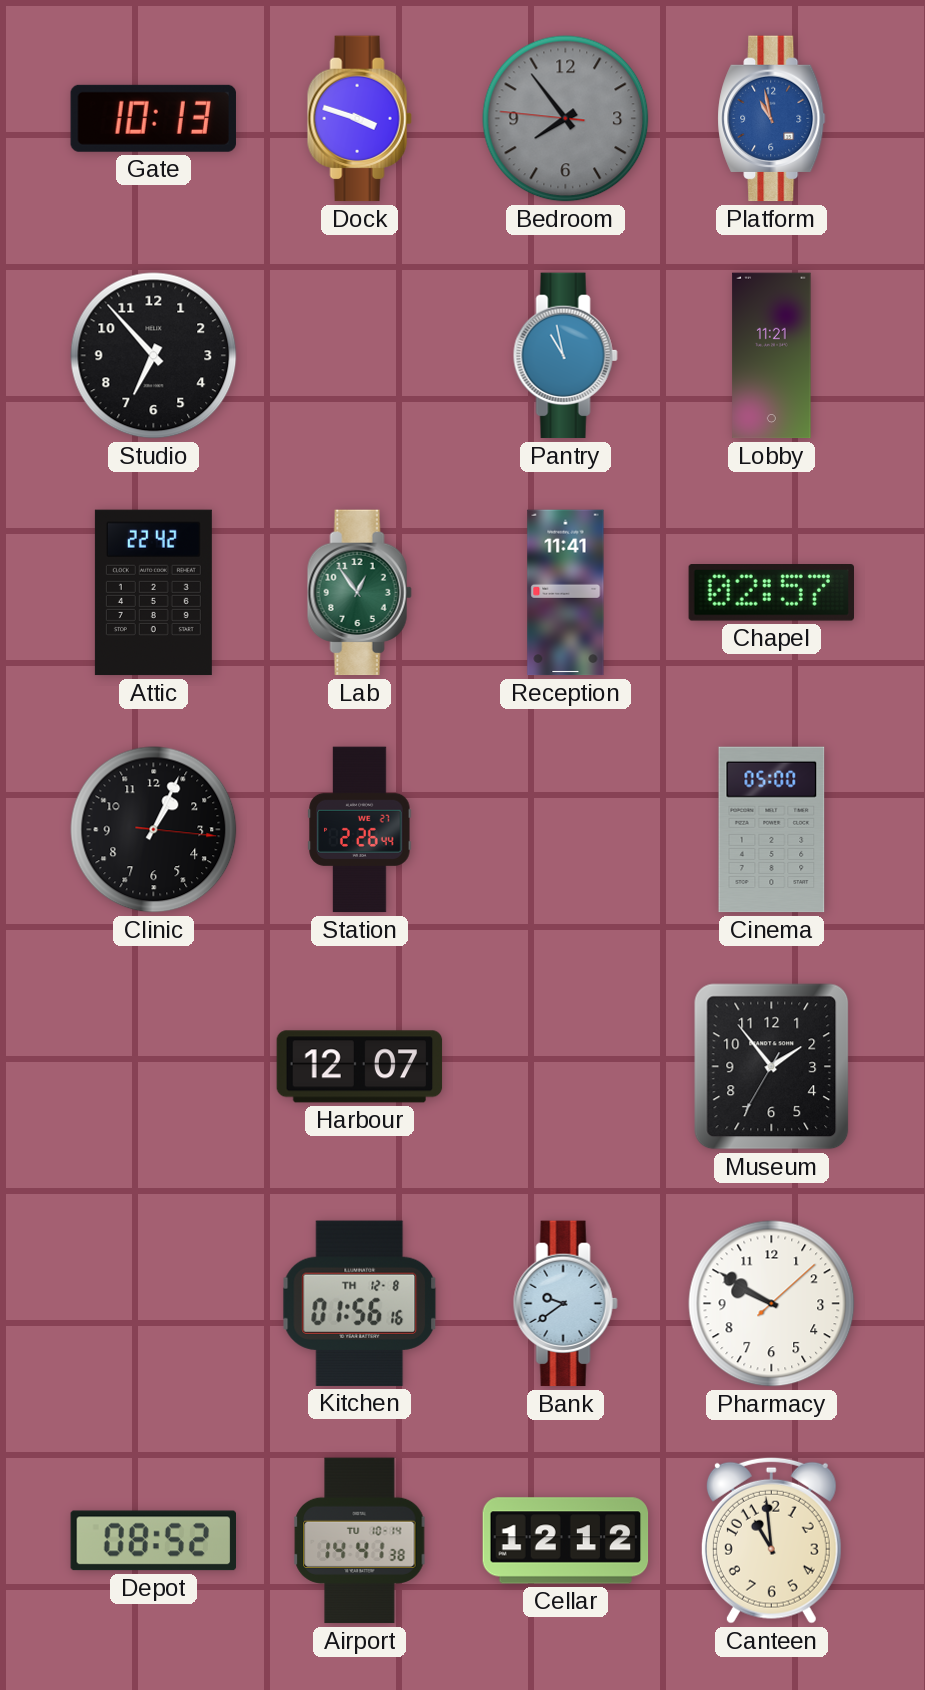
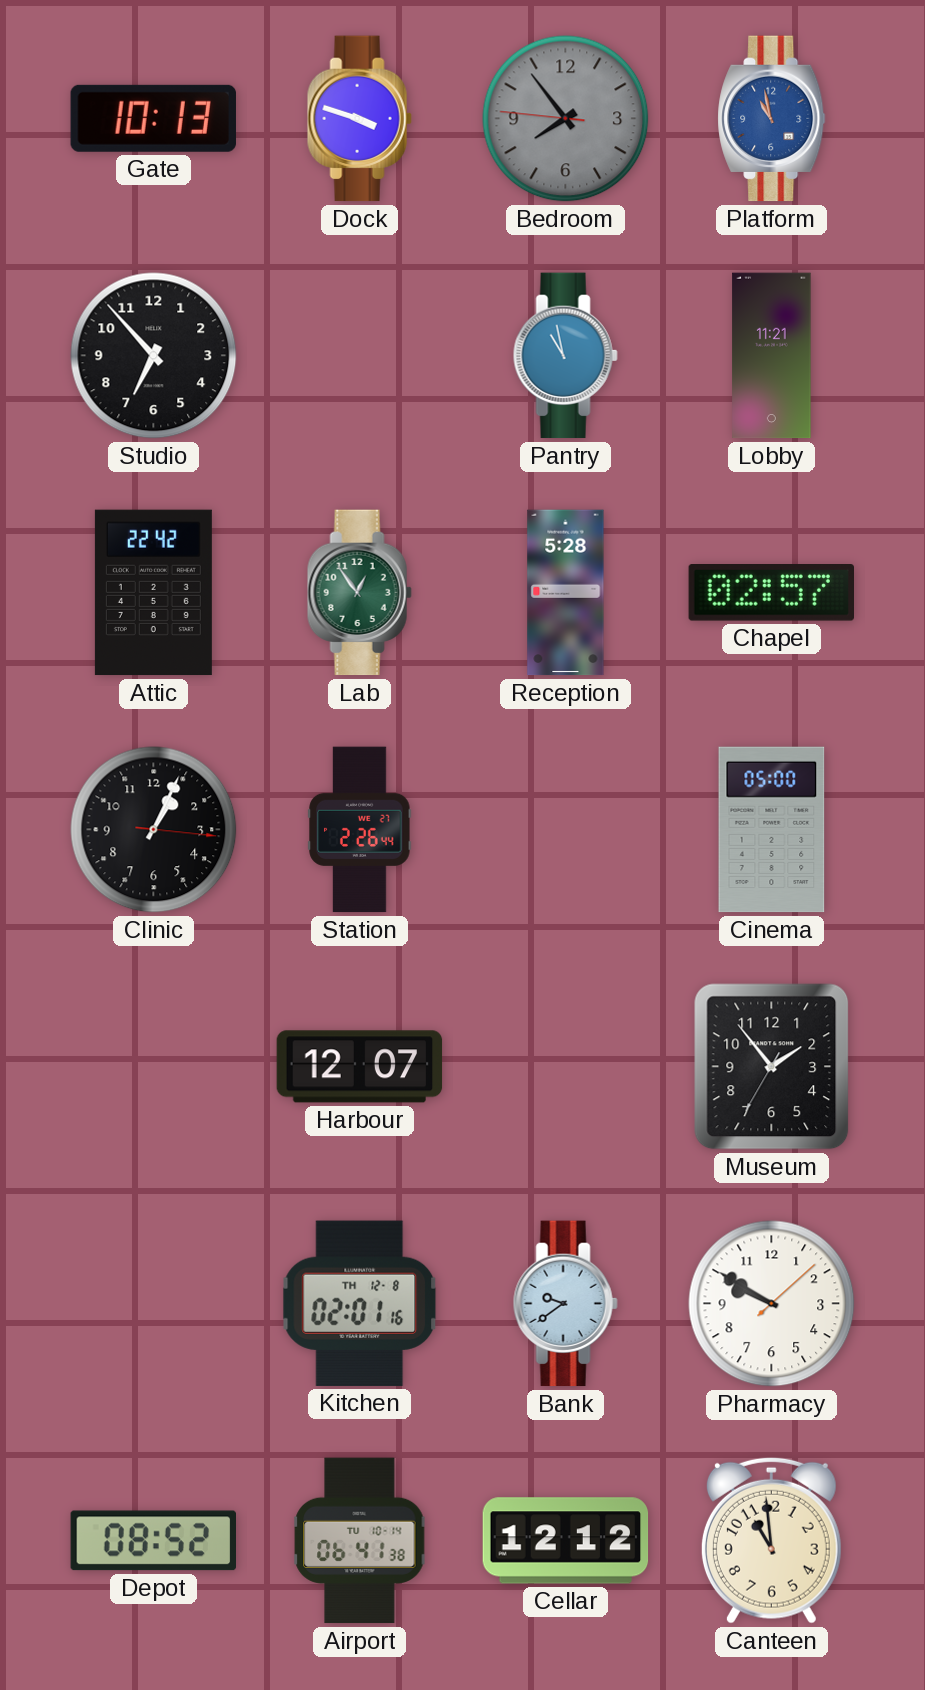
Reception: 11:41 -> 5:28 (566, 593)
Kitchen: 01:56 -> 02:01 (360, 1303)
Airport: 14:41 -> 06:41 (360, 1541)
